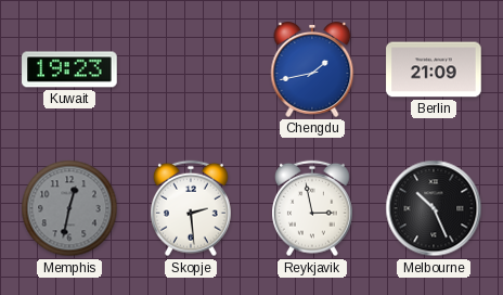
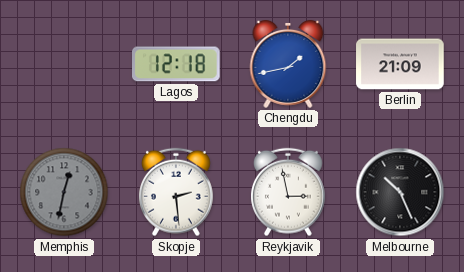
Kuwait: 19:23 -> none (69, 69)
Lagos: none -> 12:18 (177, 64)
